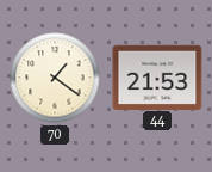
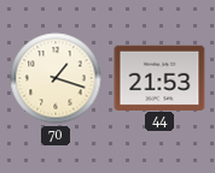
70: 1:21 -> 1:18 (56, 78)
